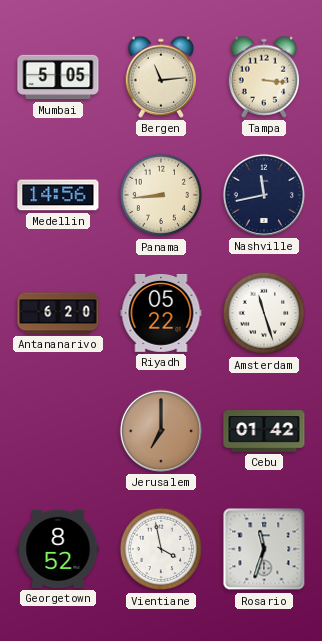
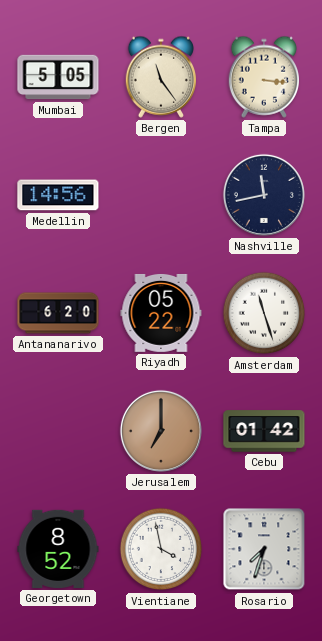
Bergen: 11:14 -> 11:24 (160, 77)
Panama: 8:44 -> none (161, 195)
Rosario: 11:33 -> 7:33 (264, 549)
